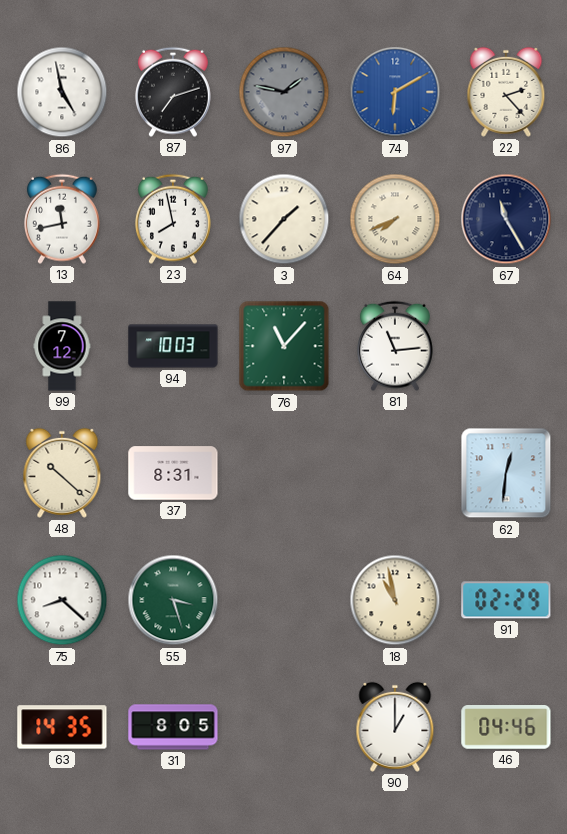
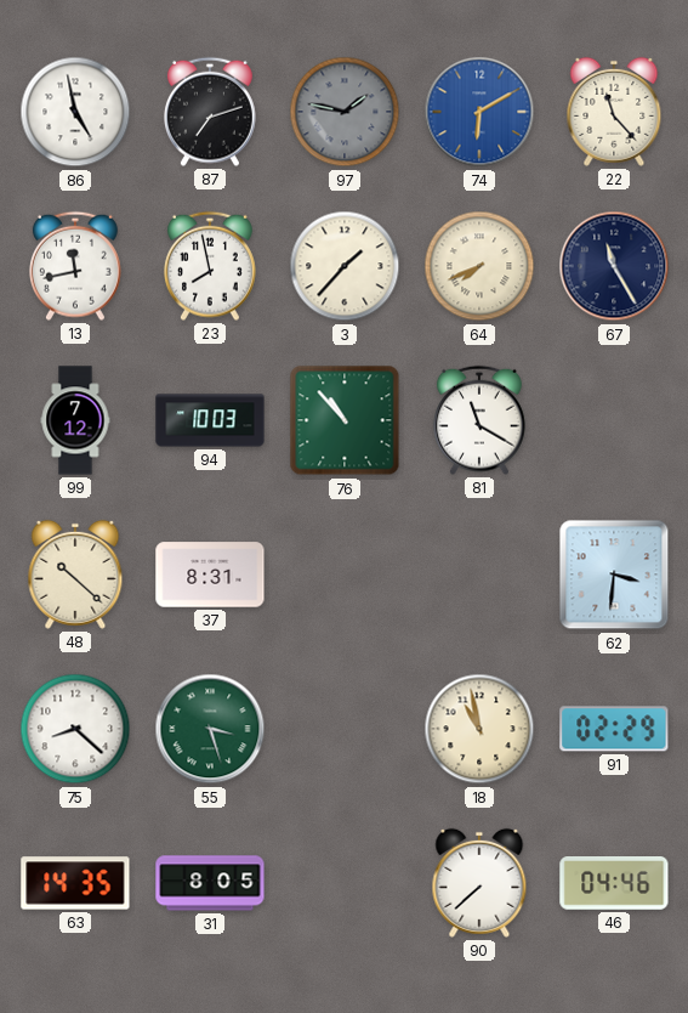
22: 2:23 -> 11:23 (614, 112)
76: 11:07 -> 10:53 (345, 420)
81: 11:14 -> 11:20 (479, 420)
62: 12:31 -> 3:31 (614, 575)
90: 1:00 -> 7:38 (479, 883)
